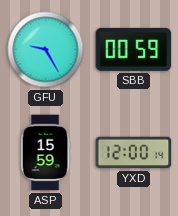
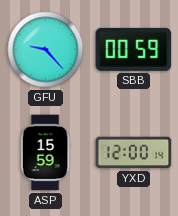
GFU: 9:25 -> 9:23 (46, 50)
